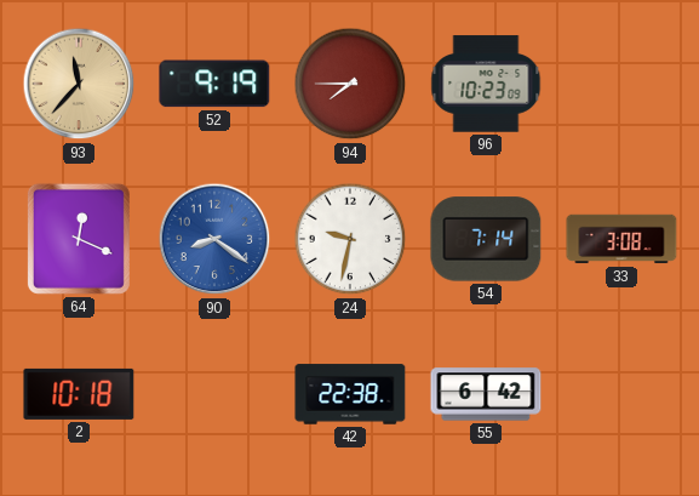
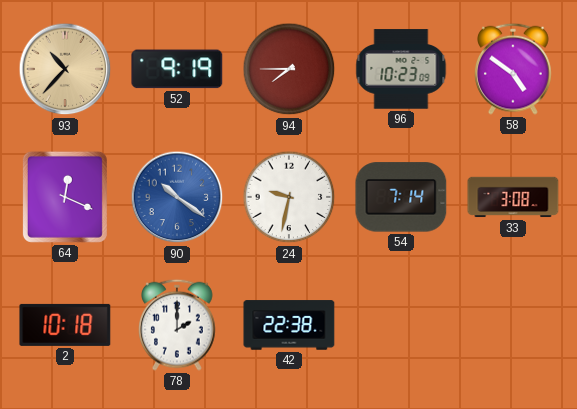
93: 11:37 -> 10:37 (65, 69)
58: none -> 4:51 (514, 69)
90: 8:21 -> 10:21 (177, 197)
78: none -> 2:00 (178, 325)
55: 6:42 -> none (486, 394)
